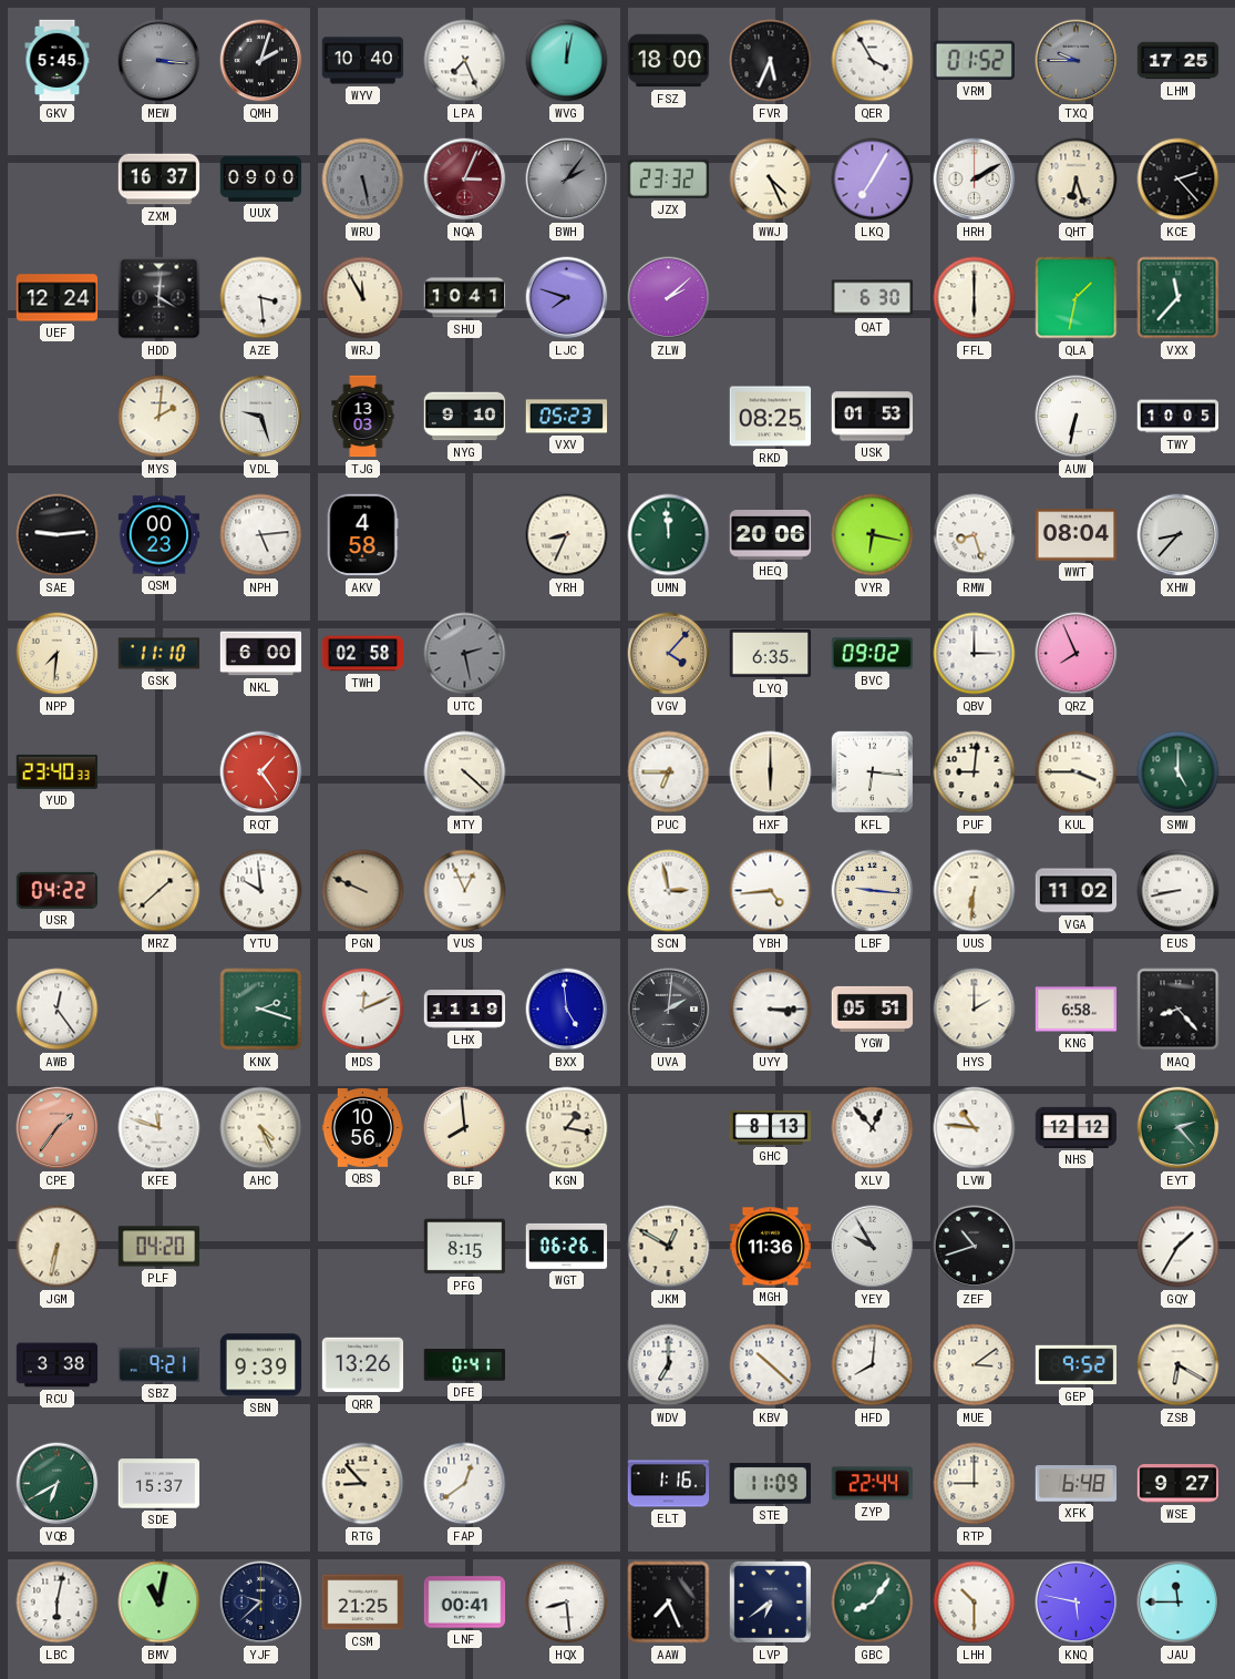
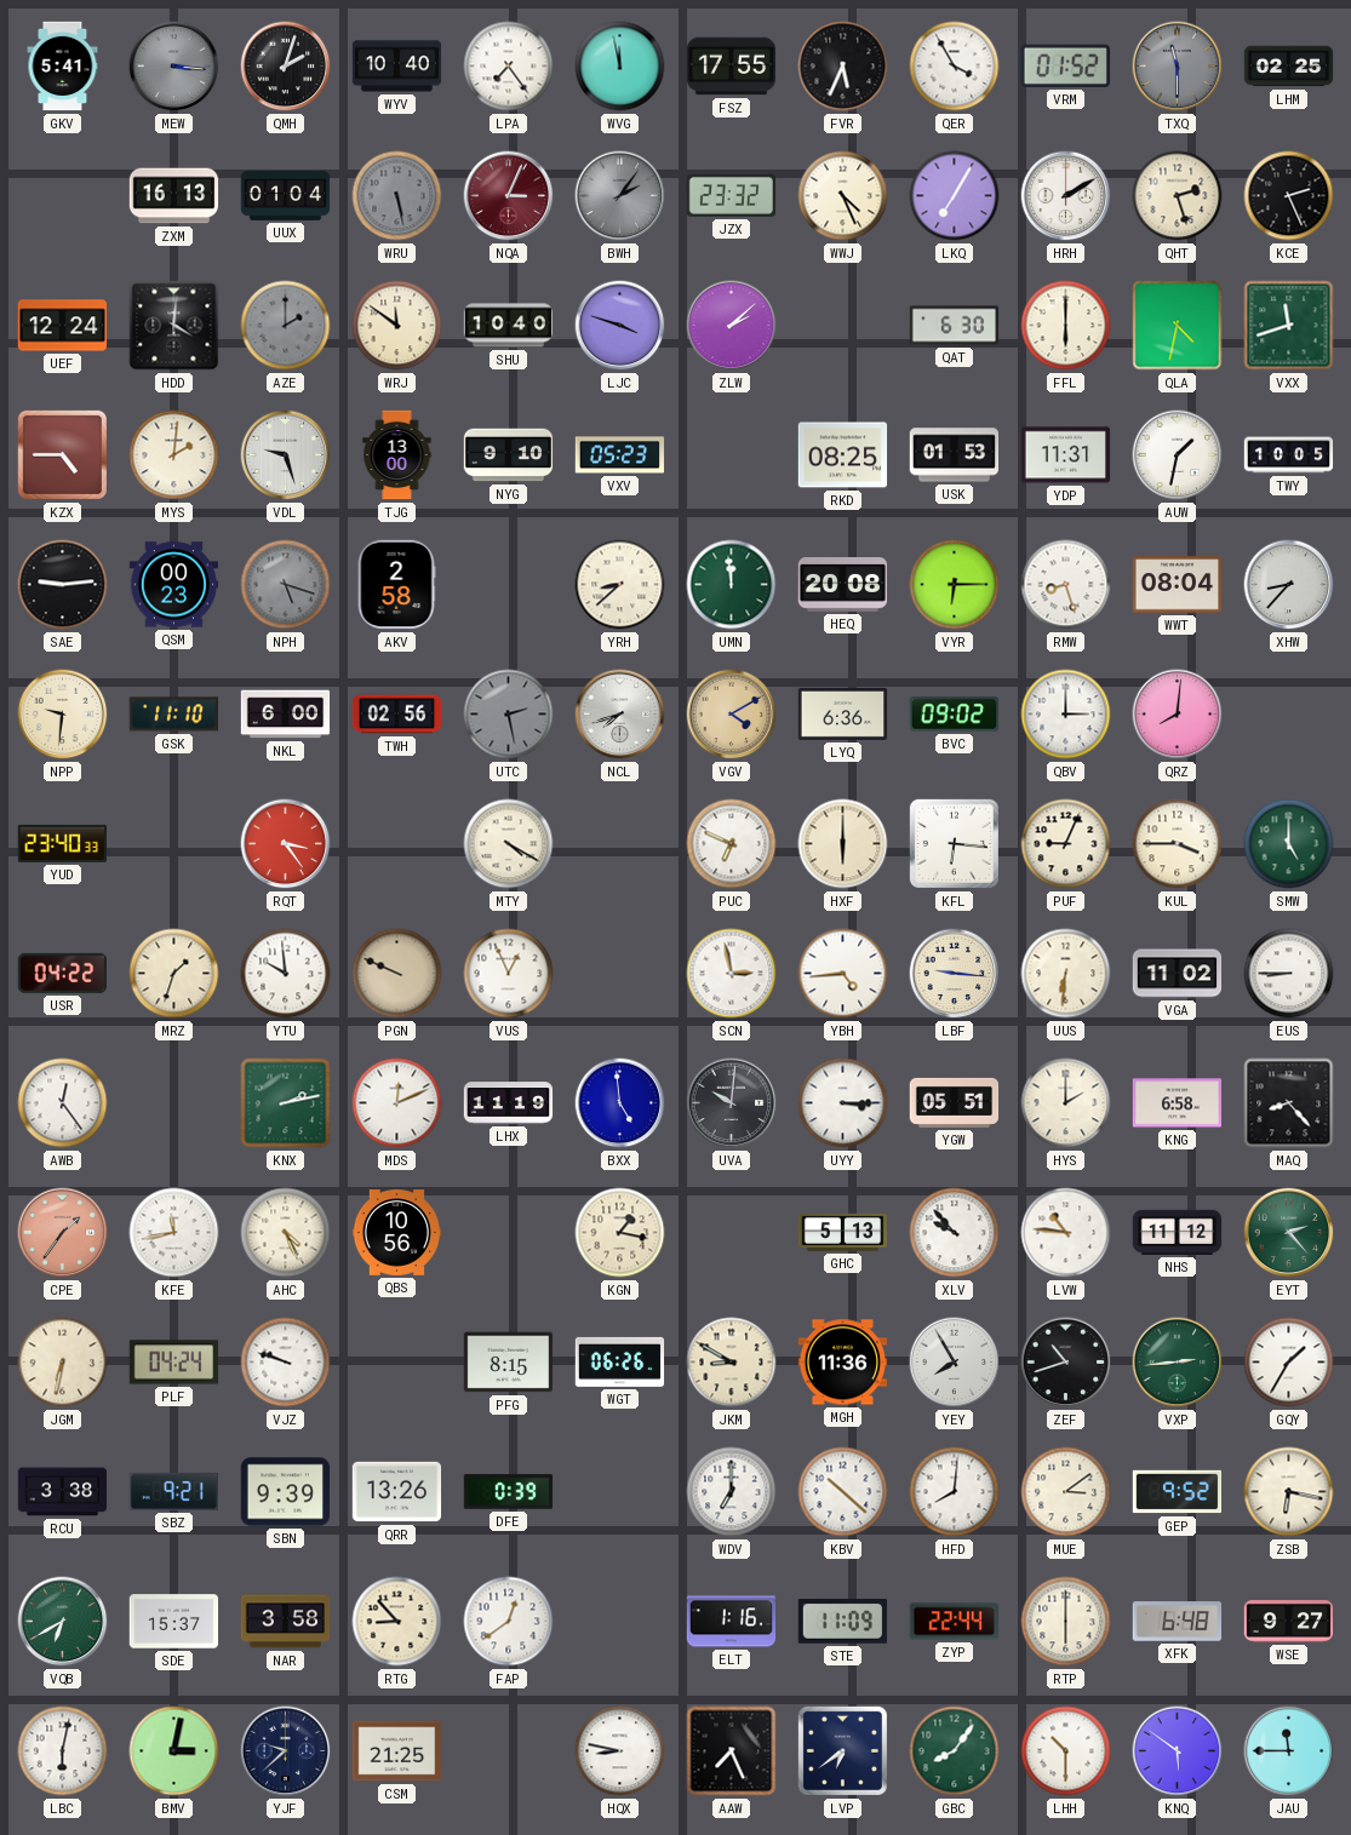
GKV: 5:45 -> 5:41 (63, 67)
LPA: 7:26 -> 7:24 (509, 67)
WVG: 12:02 -> 11:58 (620, 67)
FSZ: 18:00 -> 17:55 (732, 67)
TXQ: 9:45 -> 11:30 (1178, 67)
LHM: 17:25 -> 02:25 (1289, 67)
ZXM: 16:37 -> 16:13 (174, 196)
UUX: 09:00 -> 01:04 (286, 195)
QHT: 6:27 -> 2:27 (1178, 196)
KCE: 2:23 -> 2:26 (1289, 196)
AZE: 3:29 -> 2:00 (286, 326)
AZE dial: white -> grey (286, 326)
WRJ: 11:55 -> 11:51 (397, 326)
SHU: 10:41 -> 10:40 (509, 326)
LJC: 7:48 -> 3:48 (620, 326)
QLA: 1:32 -> 4:32 (1178, 326)
VXX: 11:37 -> 11:42 (1289, 326)
KZX: none -> 4:45 (62, 454)
TJG: 13:03 -> 13:00 (397, 455)
YDP: none -> 11:31 (1066, 455)
AUW: 6:32 -> 1:32 (1178, 455)
NPH: 5:14 -> 5:18 (286, 585)
NPH dial: white -> grey (286, 585)
AKV: 4:58 -> 2:58 (396, 585)
YRH: 8:34 -> 8:38 (620, 585)
HEQ: 20:06 -> 20:08 (843, 585)
VYR: 6:17 -> 6:15 (955, 585)
NPP: 7:31 -> 9:31 (63, 715)
TWH: 02:58 -> 02:56 (397, 715)
NCL: none -> 7:42 (620, 715)
VGV: 4:07 -> 4:10 (732, 715)
LYQ: 6:35 -> 6:36 (843, 713)
QRZ: 7:56 -> 8:01 (1178, 715)
RQT: 1:24 -> 3:24 (286, 844)
MTY: 4:22 -> 4:20 (509, 844)
PUC: 6:45 -> 6:49 (732, 844)
PUF: 9:01 -> 9:04 (1066, 844)
MRZ: 1:38 -> 1:33 (174, 974)
EUS: 8:43 -> 8:45 (1289, 974)
KNX: 2:18 -> 2:13 (286, 1103)
UVA: 2:01 -> 10:01 (732, 1103)
KFE: 11:48 -> 11:43 (174, 1233)
BLF: 7:59 -> none (465, 1128)
GHC: 8:13 -> 5:13 (843, 1232)
XLV: 12:53 -> 9:53 (955, 1233)
NHS: 12:12 -> 11:12 (1178, 1232)
PLF: 04:20 -> 04:24 (174, 1363)
VJZ: none -> 9:48 (286, 1363)
JKM: 12:50 -> 8:50 (732, 1363)
YEY: 9:55 -> 7:55 (955, 1363)
VXP: none -> 2:44 (1178, 1363)
DFE: 0:41 -> 0:39 (509, 1492)
ZSB: 6:20 -> 6:17 (1289, 1492)
NAR: none -> 3:58 (286, 1622)
RTP: 9:00 -> 6:00 (1066, 1622)
BMV: 11:02 -> 3:02 (174, 1751)
LNF: 00:41 -> none (465, 1603)
HQX: 8:29 -> 8:47 (620, 1751)
KNQ: 5:47 -> 5:51 (1178, 1751)
